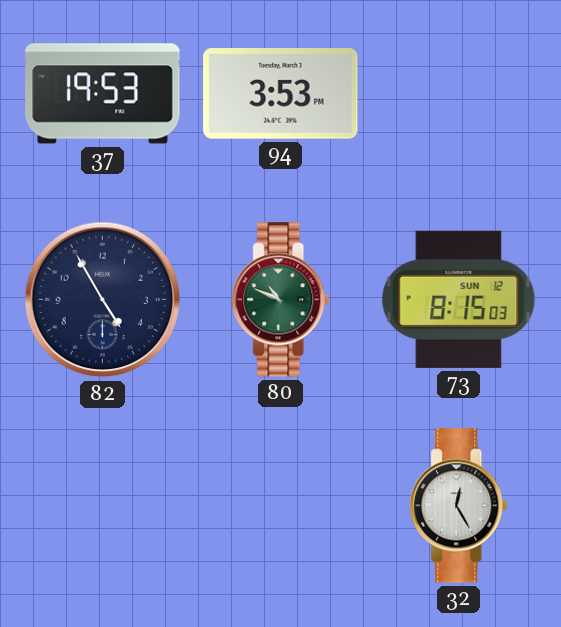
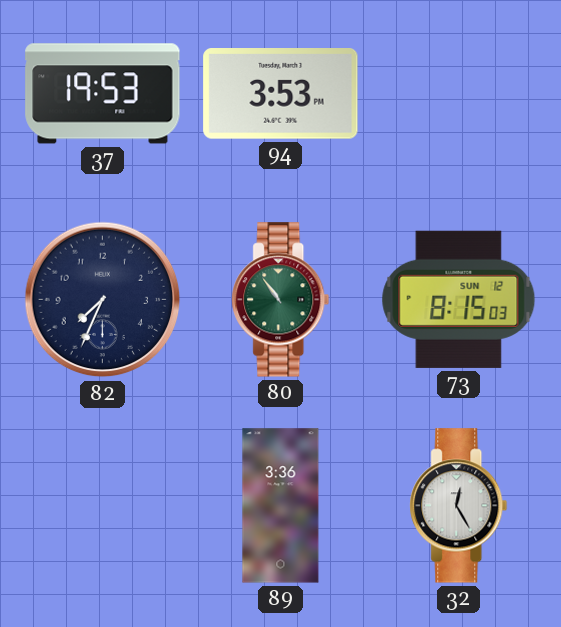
82: 4:55 -> 7:34 (103, 300)
80: 10:49 -> 10:54 (281, 300)
89: none -> 3:36 (281, 506)
